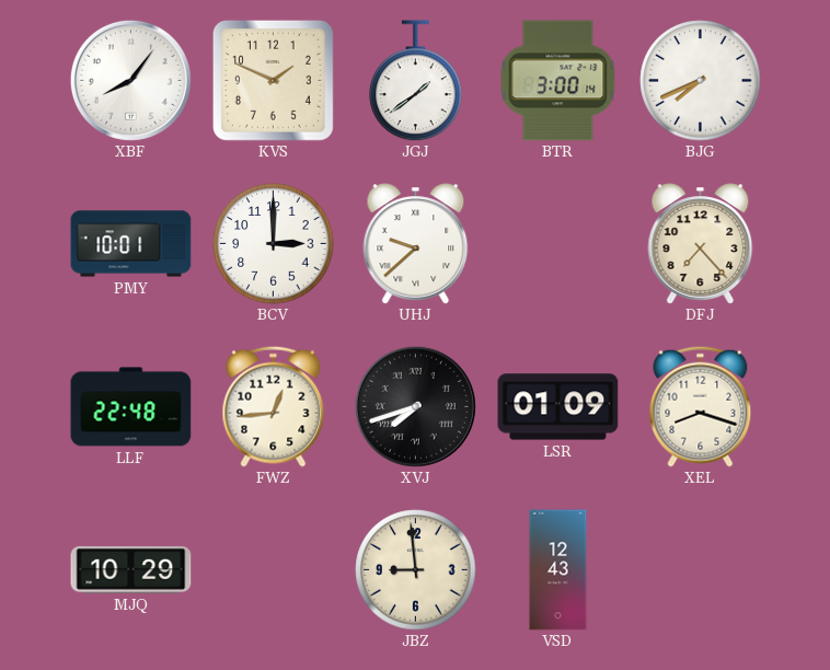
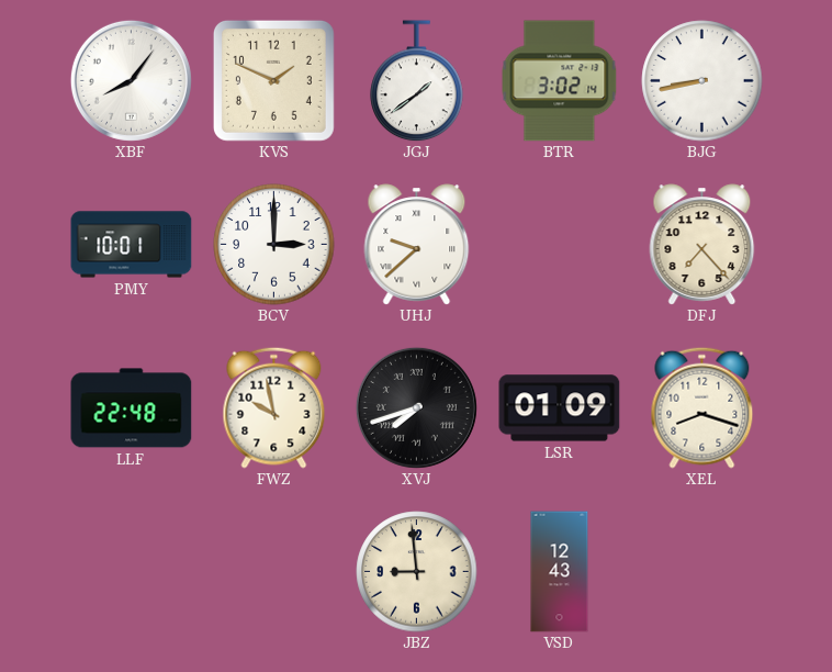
BTR: 3:00 -> 3:02 (560, 81)
BJG: 7:41 -> 8:43 (702, 81)
FWZ: 12:44 -> 9:58 (274, 407)
MJQ: 10:29 -> none (131, 569)
